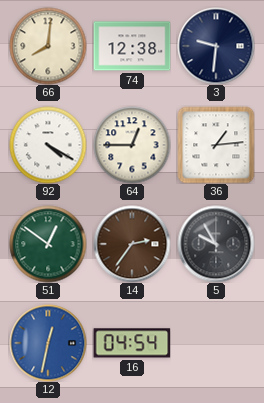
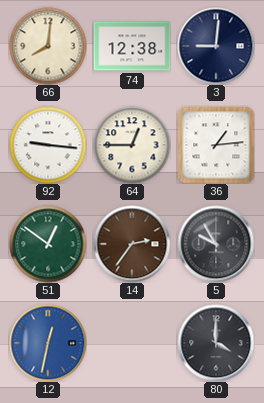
3: 9:31 -> 9:01 (216, 46)
92: 4:20 -> 9:16 (48, 145)
16: 04:54 -> none (132, 343)
80: none -> 4:00 (216, 343)
